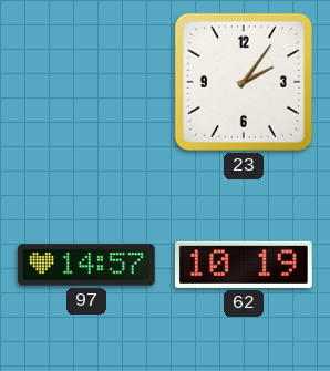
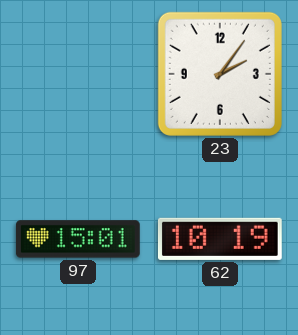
97: 14:57 -> 15:01 (78, 239)
